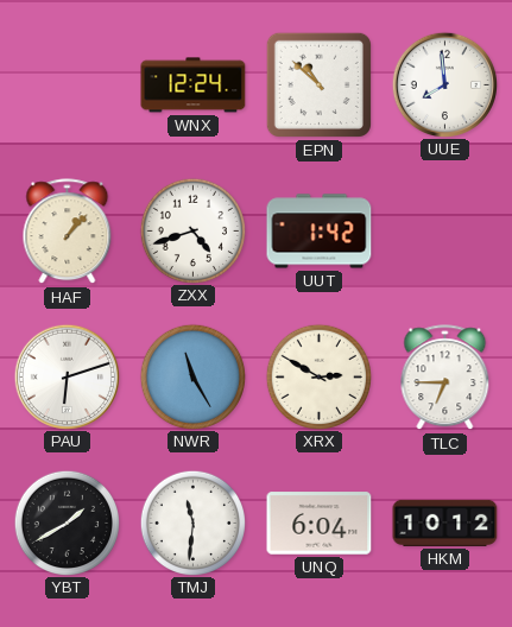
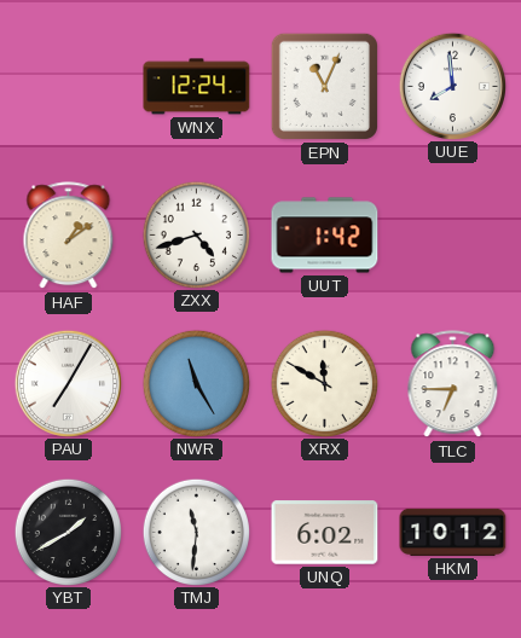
EPN: 10:52 -> 11:04 (324, 86)
HAF: 1:07 -> 1:09 (69, 236)
PAU: 6:12 -> 7:05 (68, 383)
XRX: 2:50 -> 11:50 (324, 383)
UNQ: 6:04 -> 6:02 (325, 533)
